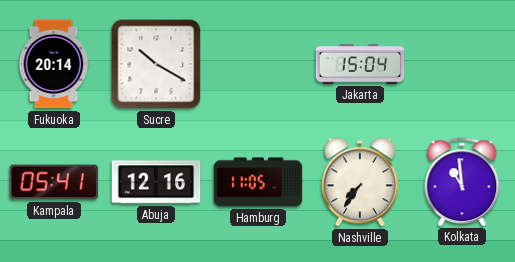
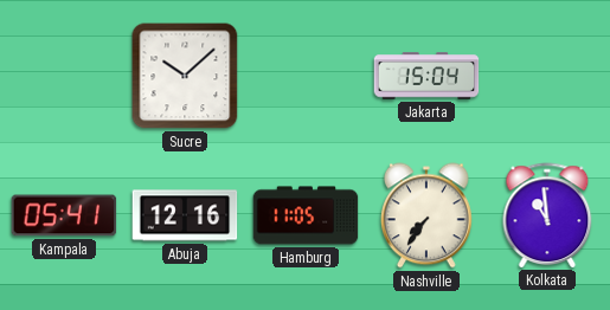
Fukuoka: 20:14 -> none (54, 64)
Sucre: 10:20 -> 10:08 (185, 76)
